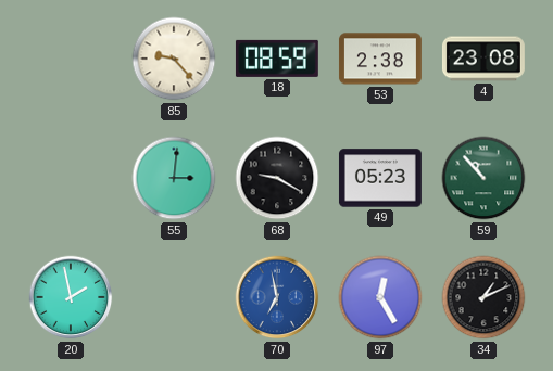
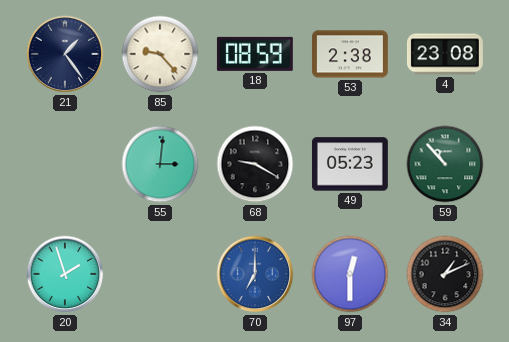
21: none -> 1:24 (65, 54)
20: 1:58 -> 1:57 (65, 274)
70: 6:58 -> 7:00 (255, 274)
97: 12:25 -> 12:30 (350, 274)
